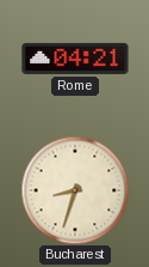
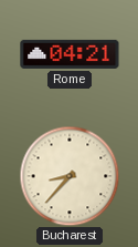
Bucharest: 8:33 -> 8:37 (70, 176)
